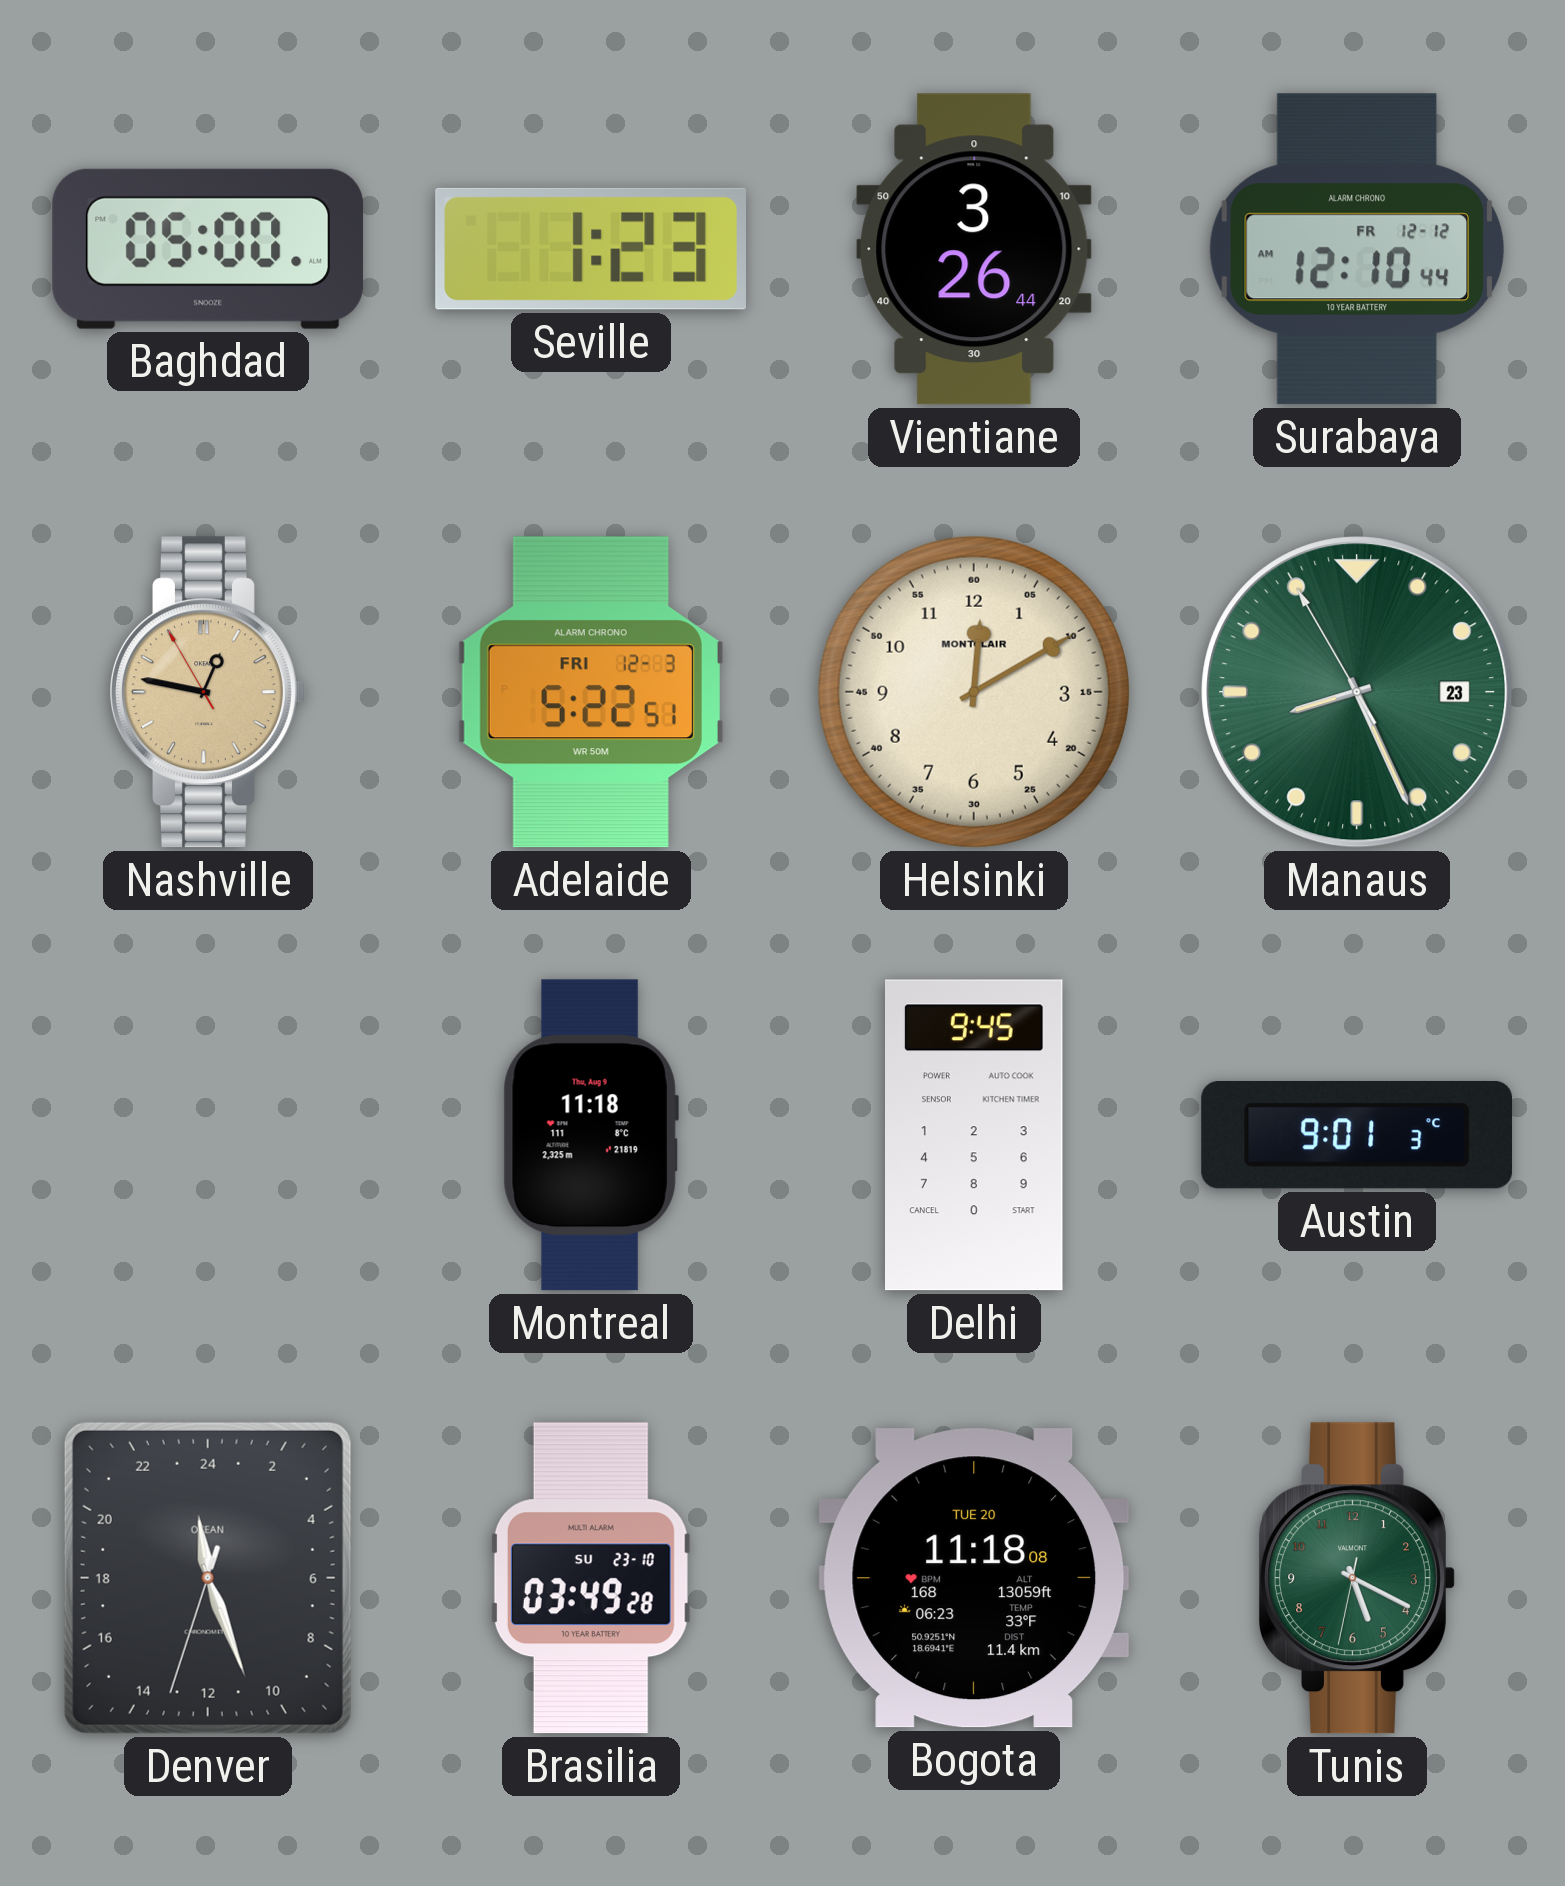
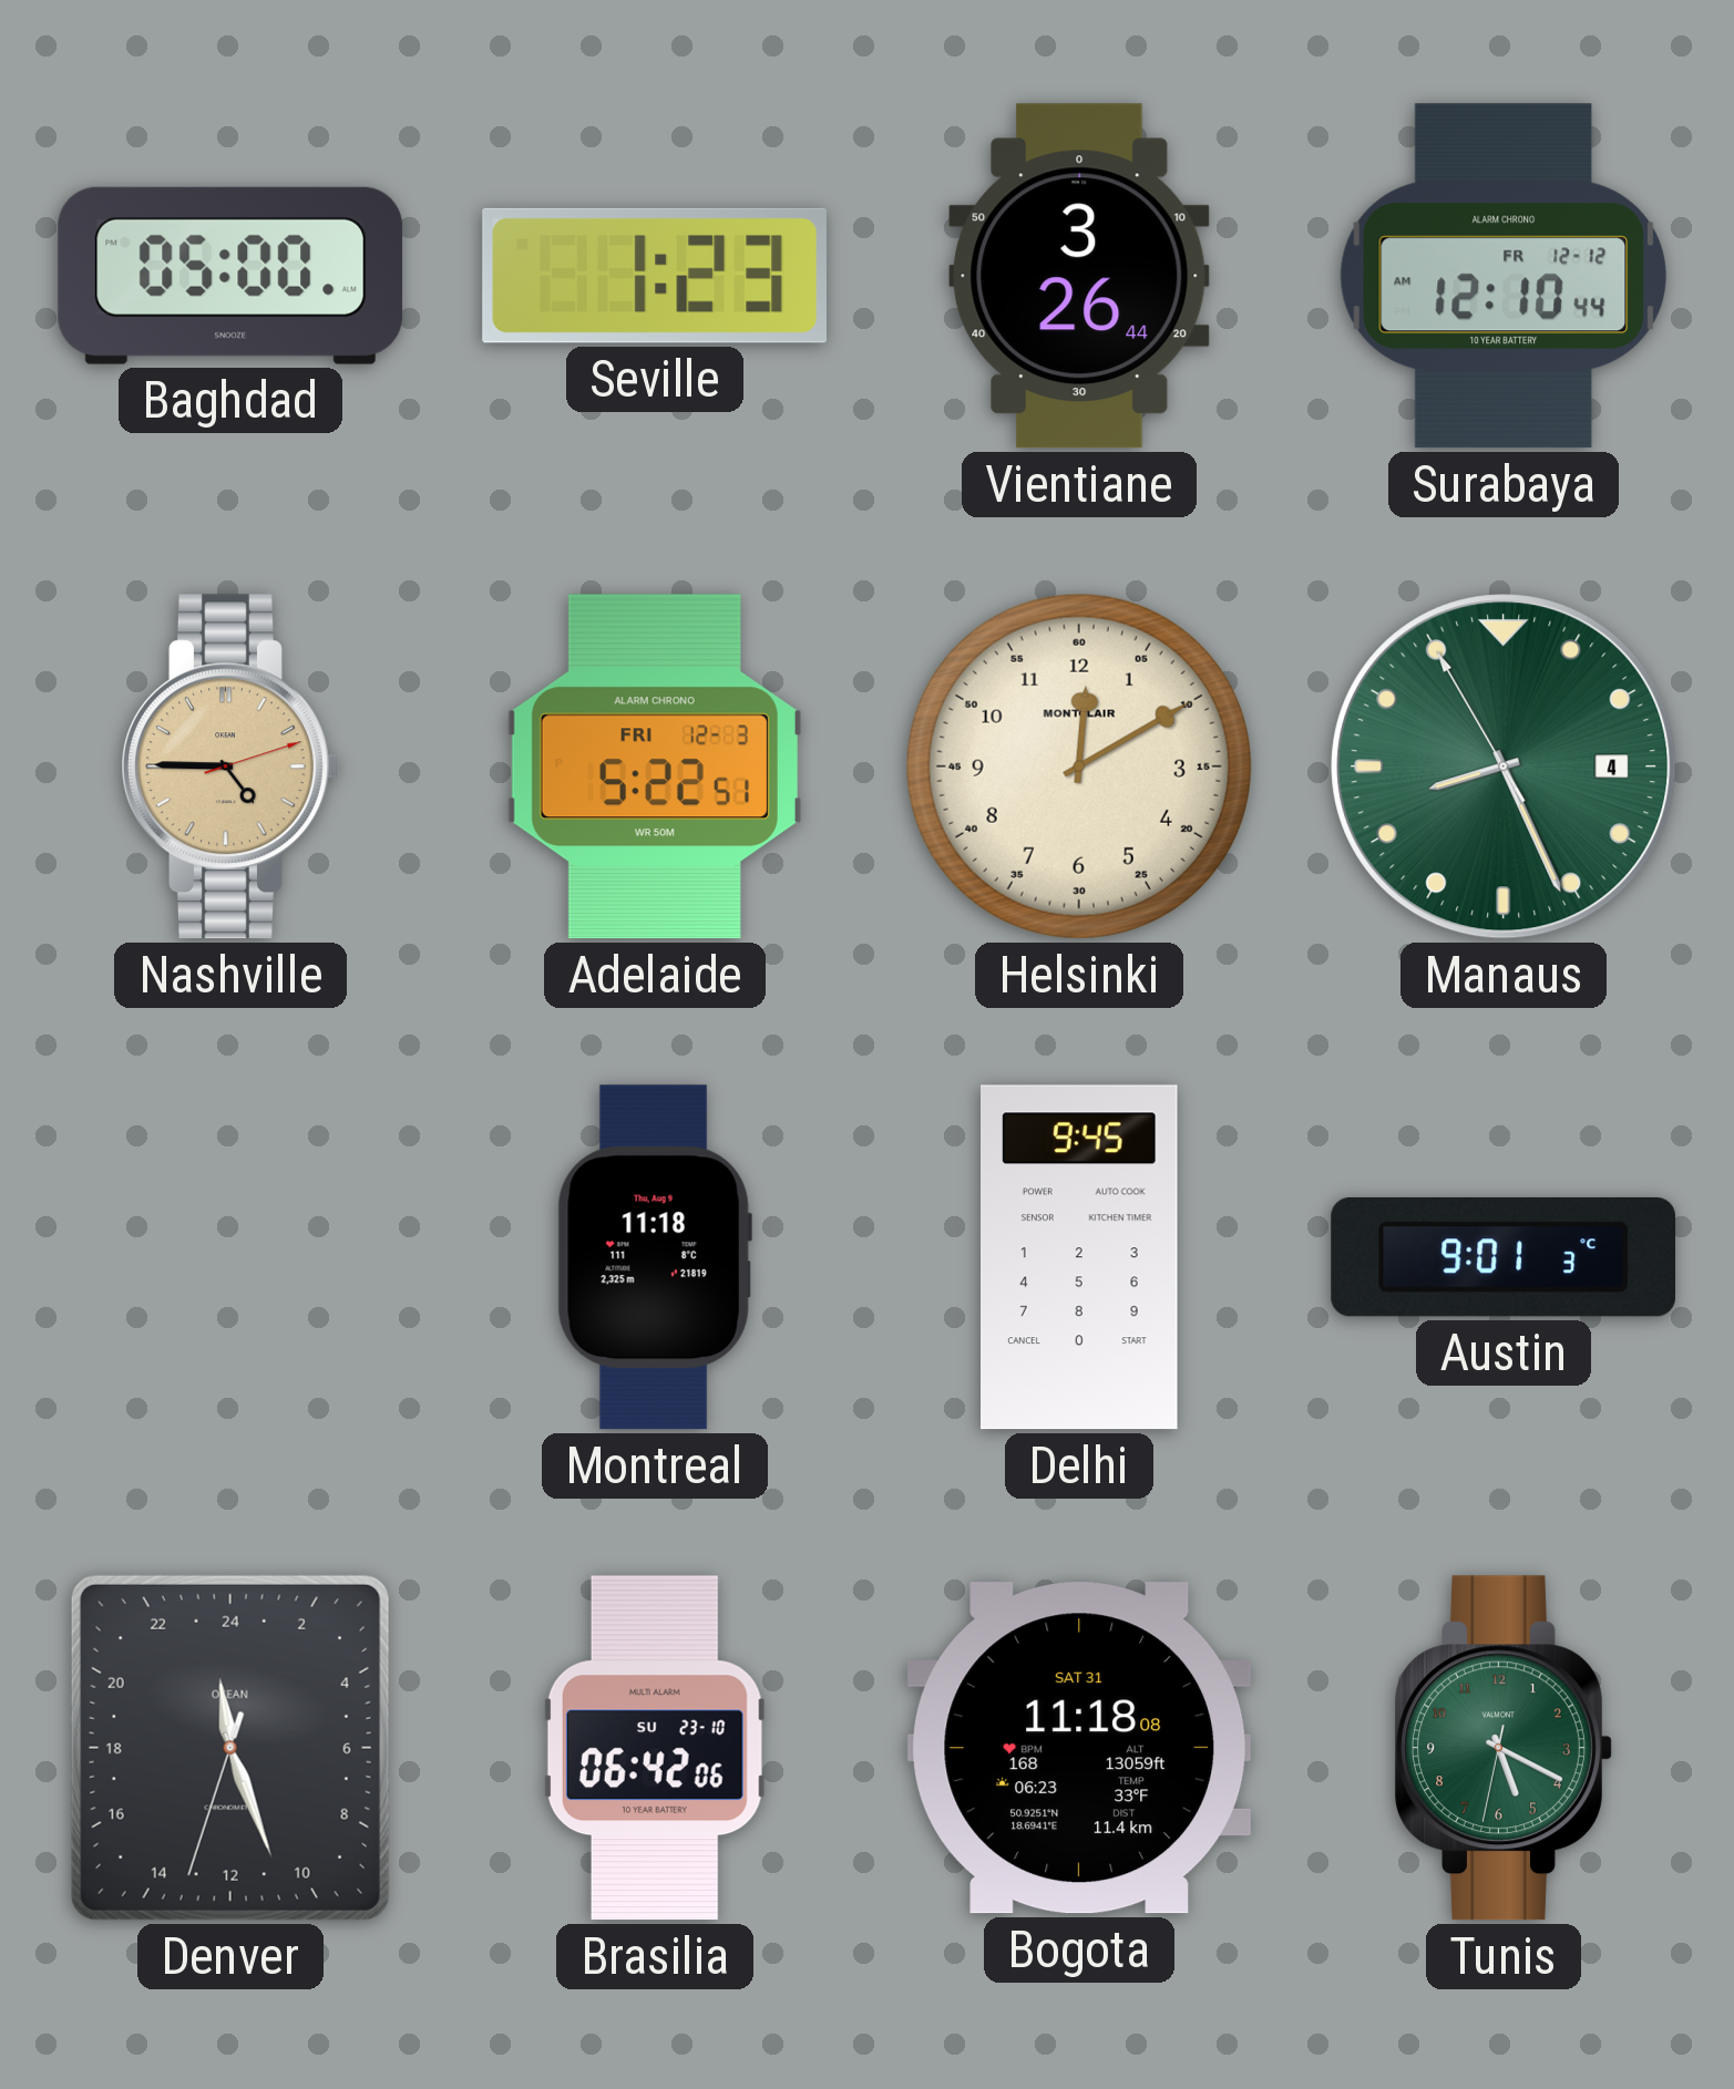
Nashville: 12:46 -> 4:45 (230, 766)
Manaus date: 23 -> 4 (1504, 766)
Brasilia: 03:49 -> 06:42 (655, 1748)
Bogota date: TUE 20 -> SAT 31 (1079, 1748)
